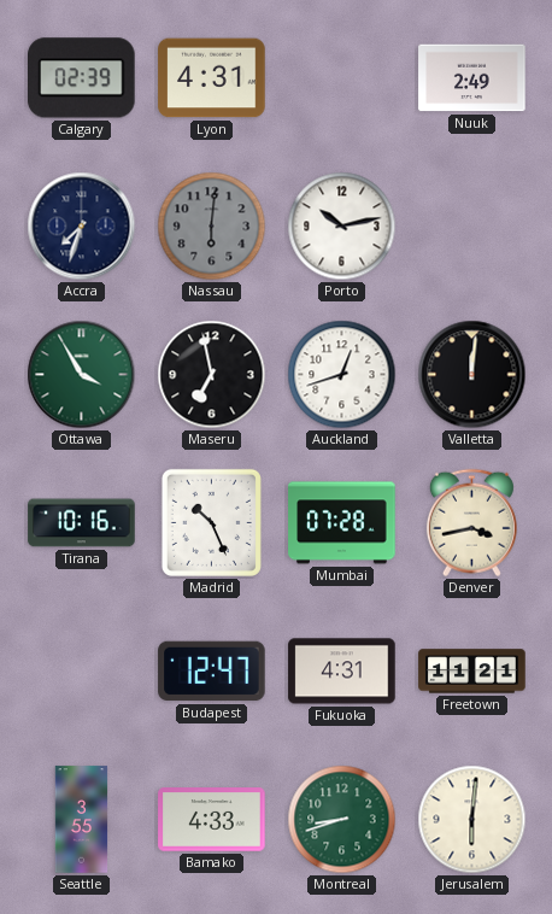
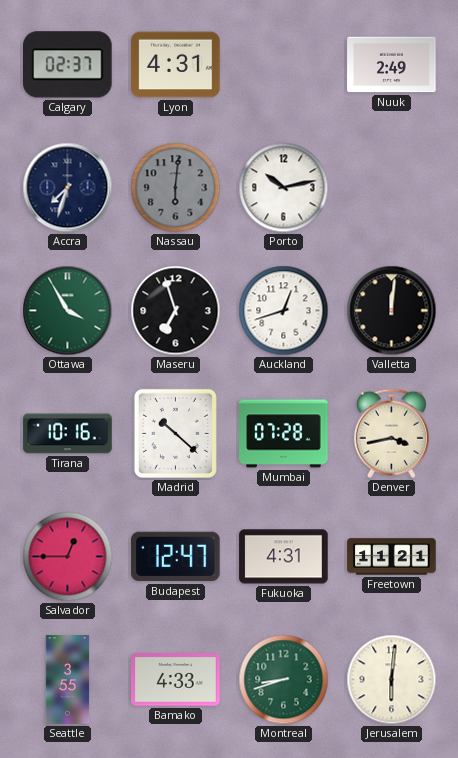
Calgary: 02:39 -> 02:37 (68, 65)
Maseru: 6:58 -> 6:57 (176, 311)
Madrid: 10:26 -> 10:22 (175, 433)
Salvador: none -> 12:45 (68, 557)
